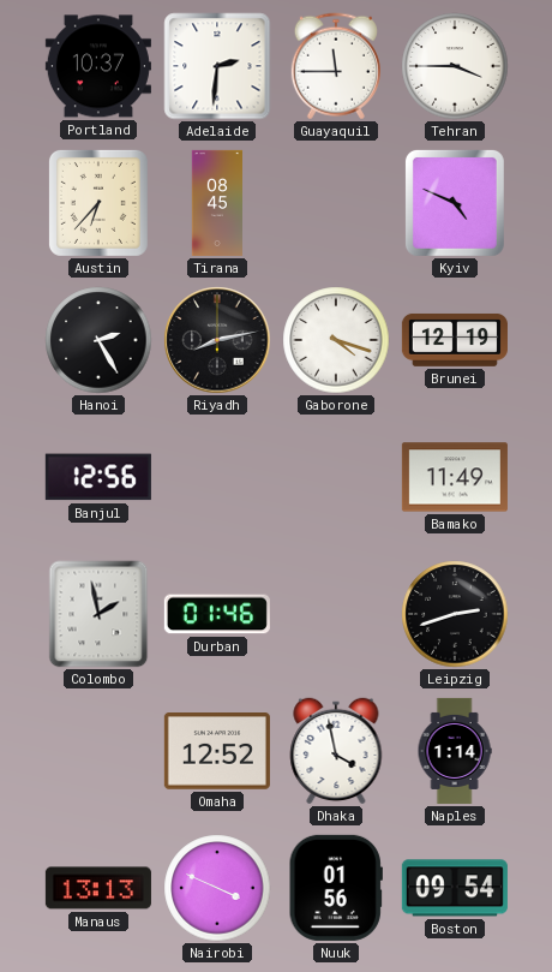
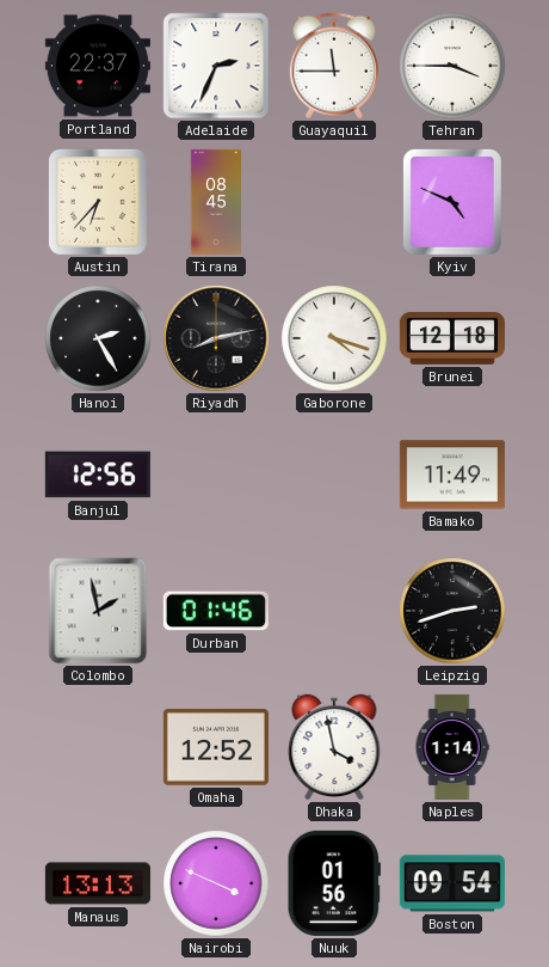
Portland: 10:37 -> 22:37 (98, 66)
Adelaide: 2:31 -> 2:34 (216, 66)
Brunei: 12:19 -> 12:18 (452, 338)
